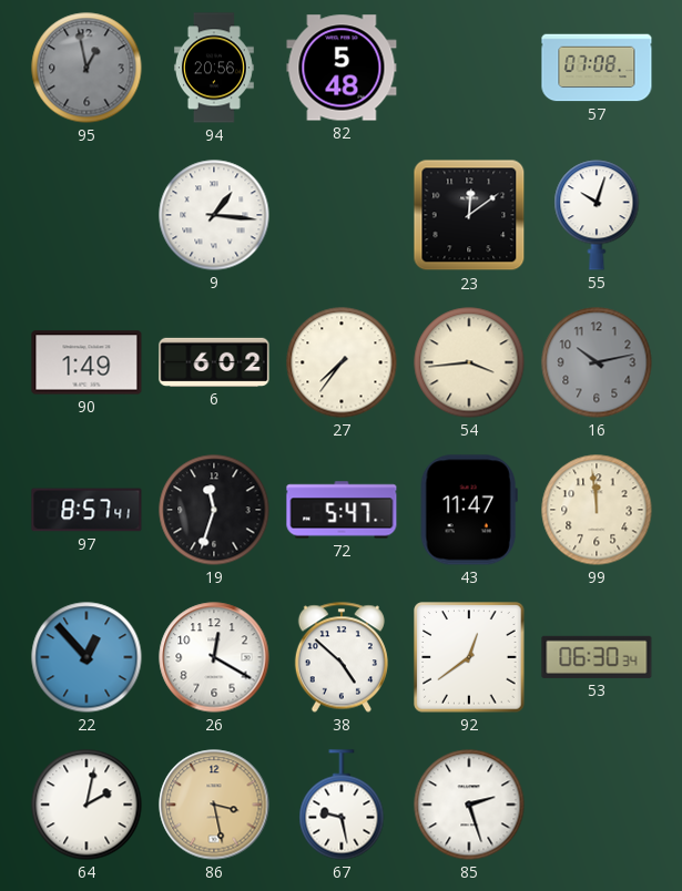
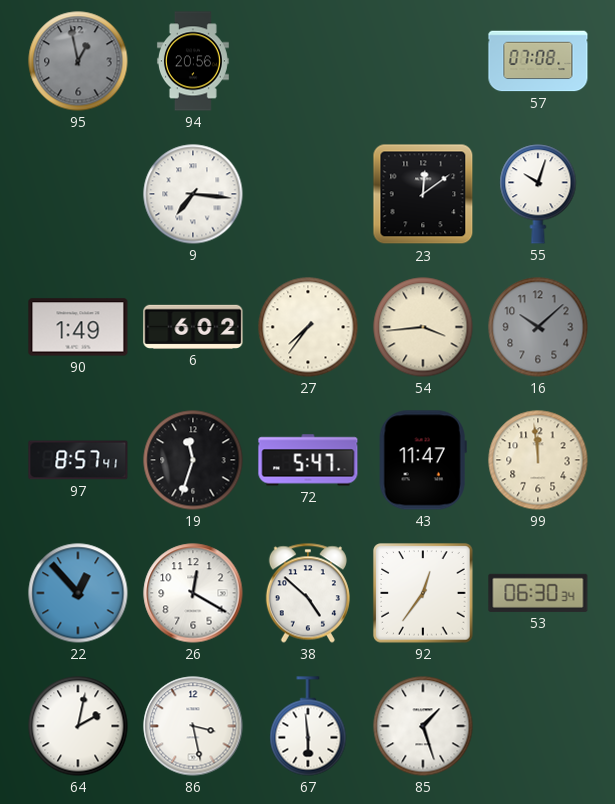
82: 5:48 -> none (342, 68)
9: 1:16 -> 7:16 (193, 194)
16: 10:13 -> 10:08 (538, 327)
92: 12:39 -> 12:36 (423, 593)
86 dial: champagne -> white (193, 726)
67: 9:28 -> 5:59 (308, 726)
85: 2:27 -> 1:27 (423, 726)
